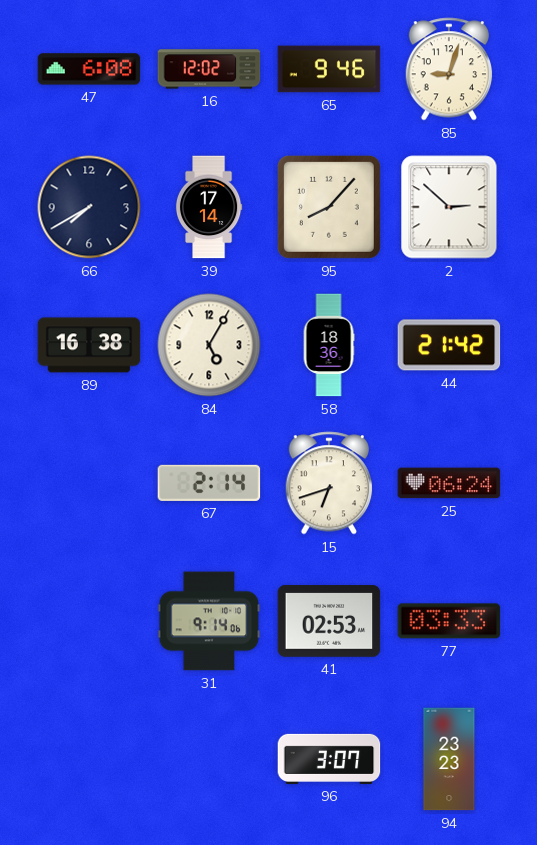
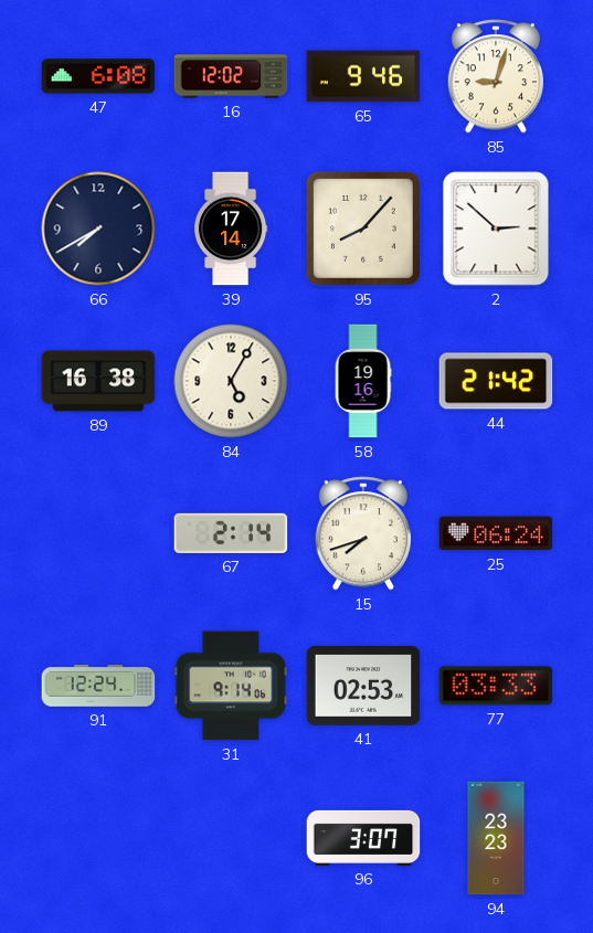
58: 18:36 -> 19:16 (363, 381)
15: 6:42 -> 7:42 (363, 533)
91: none -> 12:24 (98, 687)
